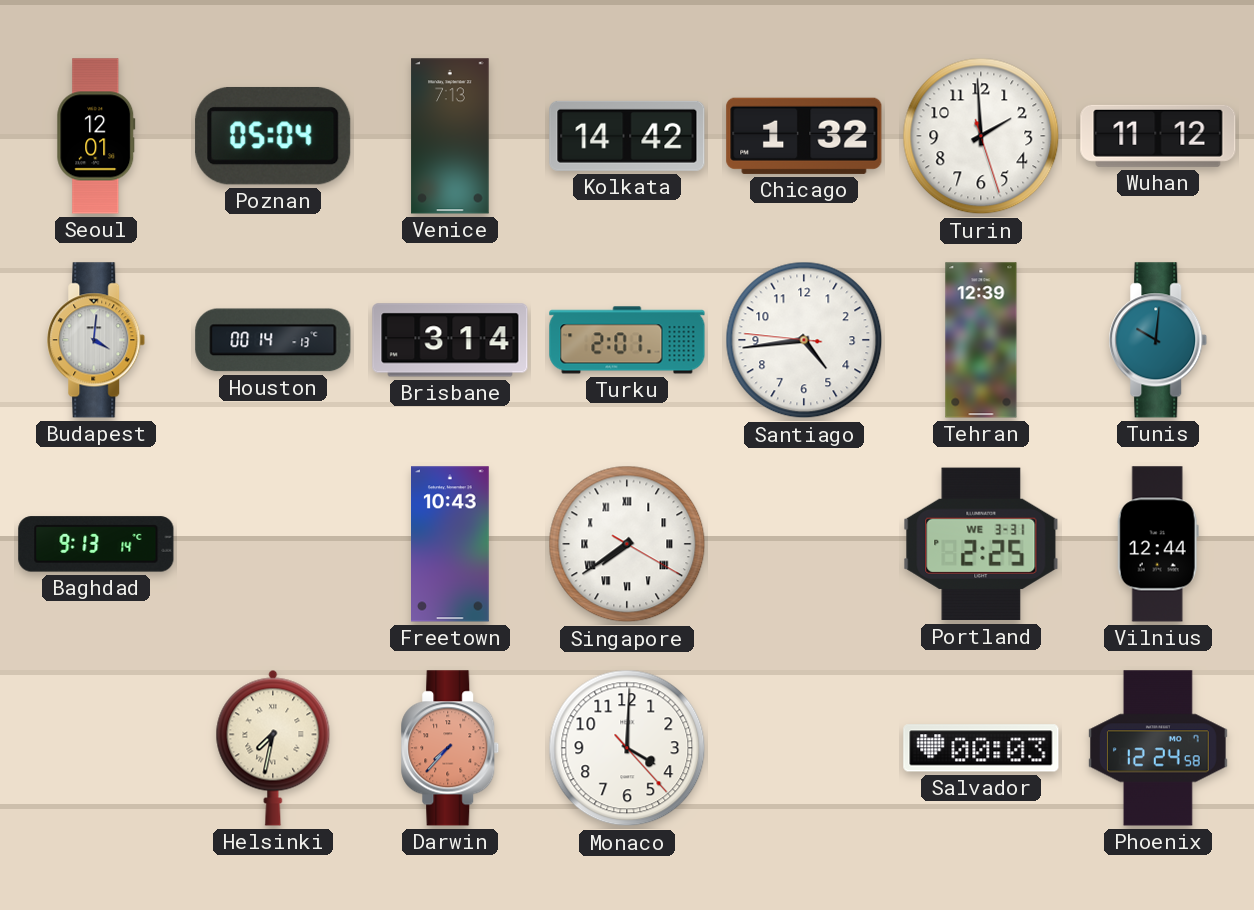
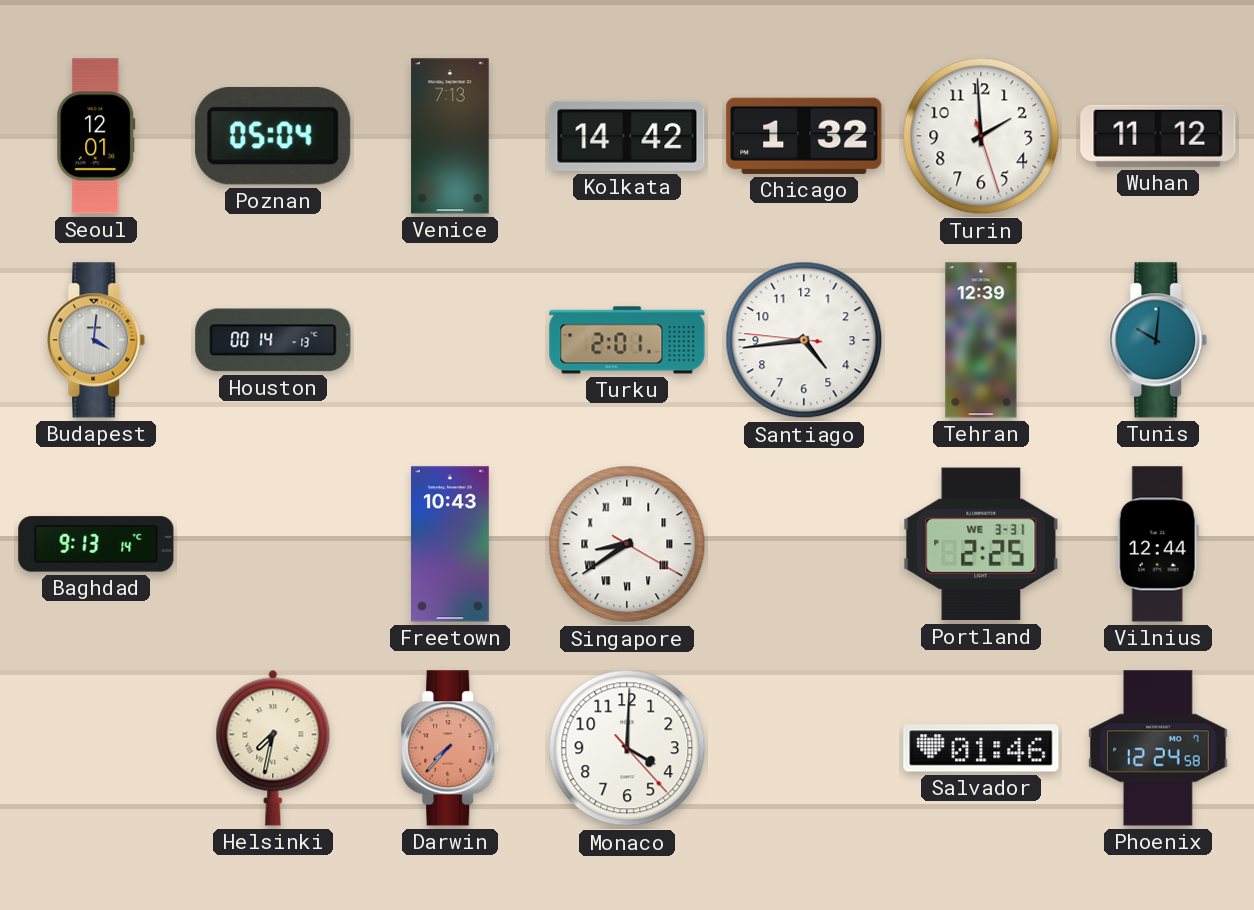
Brisbane: 3:14 -> none (450, 340)
Singapore: 7:39 -> 8:39 (627, 544)
Salvador: 00:03 -> 01:46 (981, 748)
